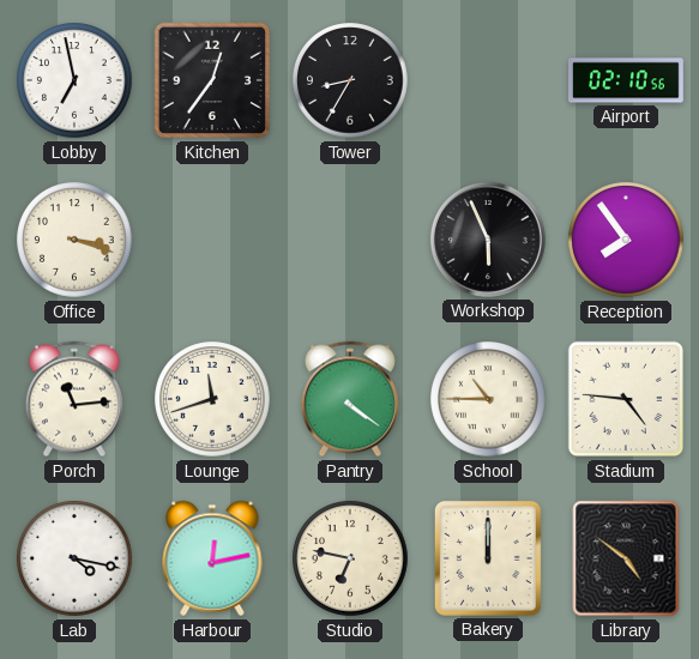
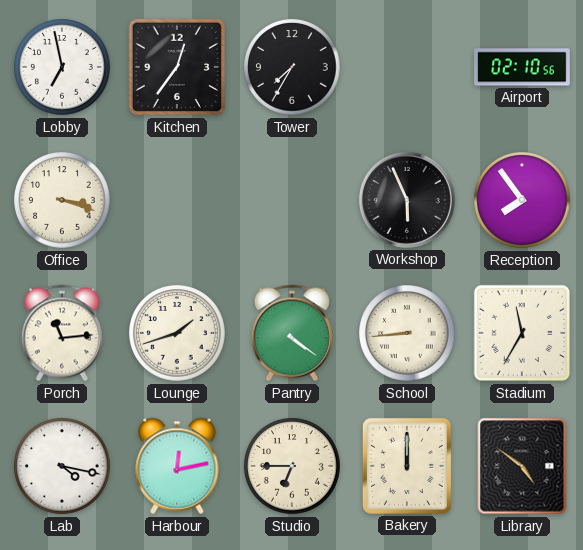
Tower: 8:35 -> 7:35 (292, 67)
Lounge: 11:42 -> 1:42 (177, 333)
School: 10:45 -> 8:44 (407, 333)
Stadium: 4:46 -> 11:35 (522, 333)
Studio: 6:47 -> 6:45 (292, 466)
